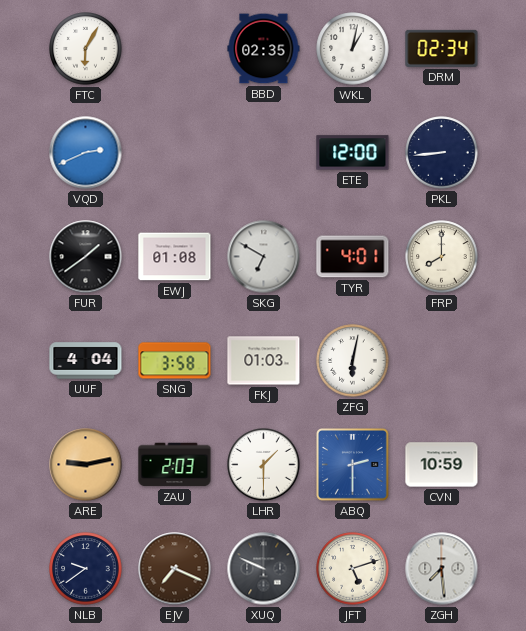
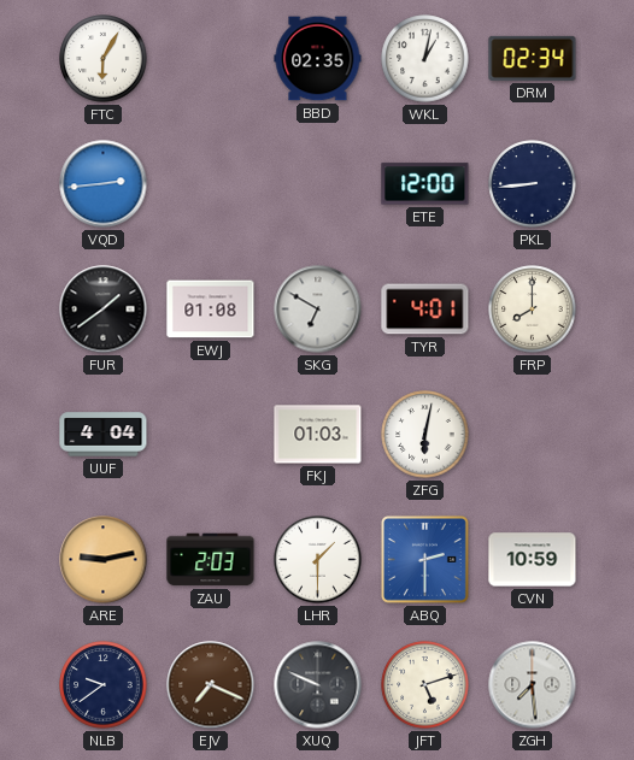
VQD: 2:41 -> 2:44 (104, 184)
SNG: 3:58 -> none (175, 361)
